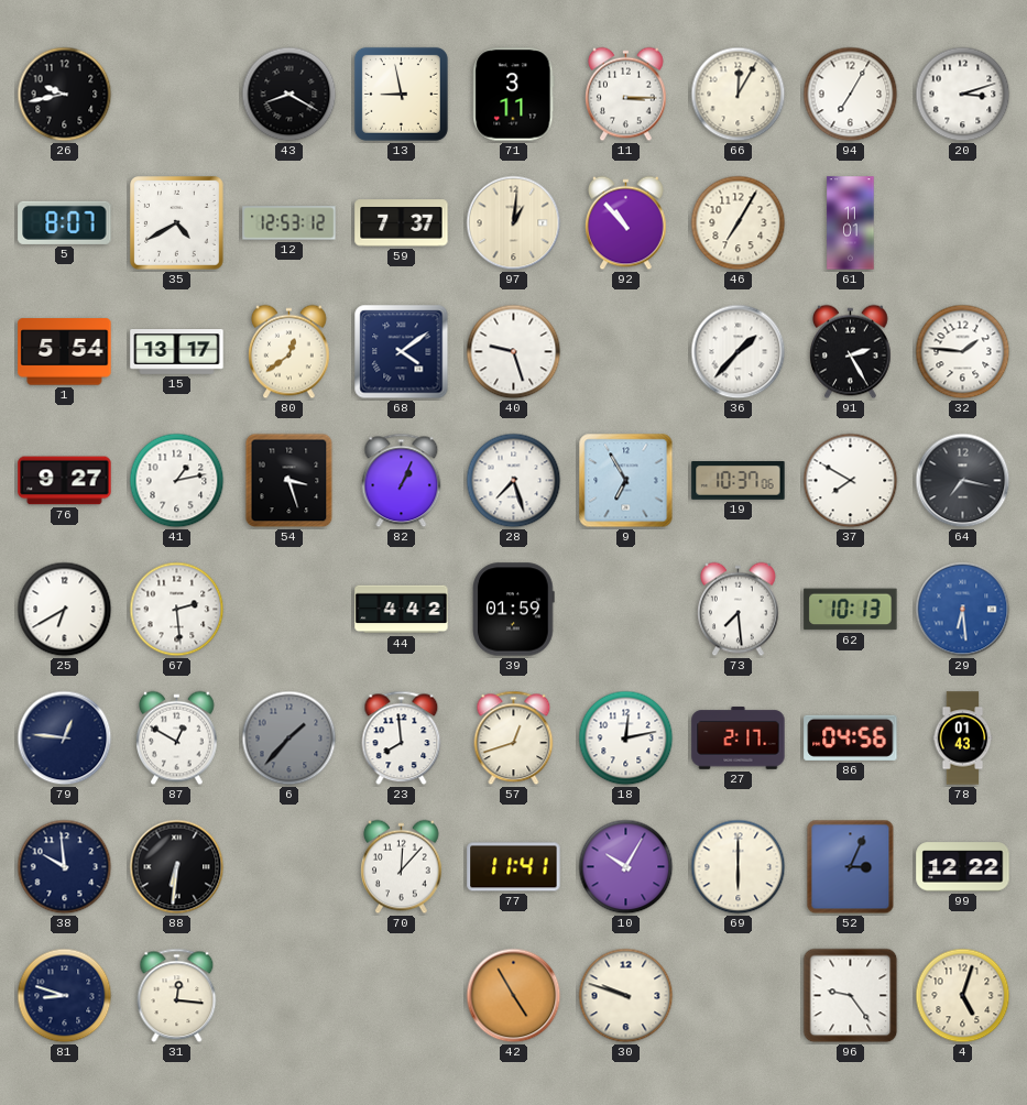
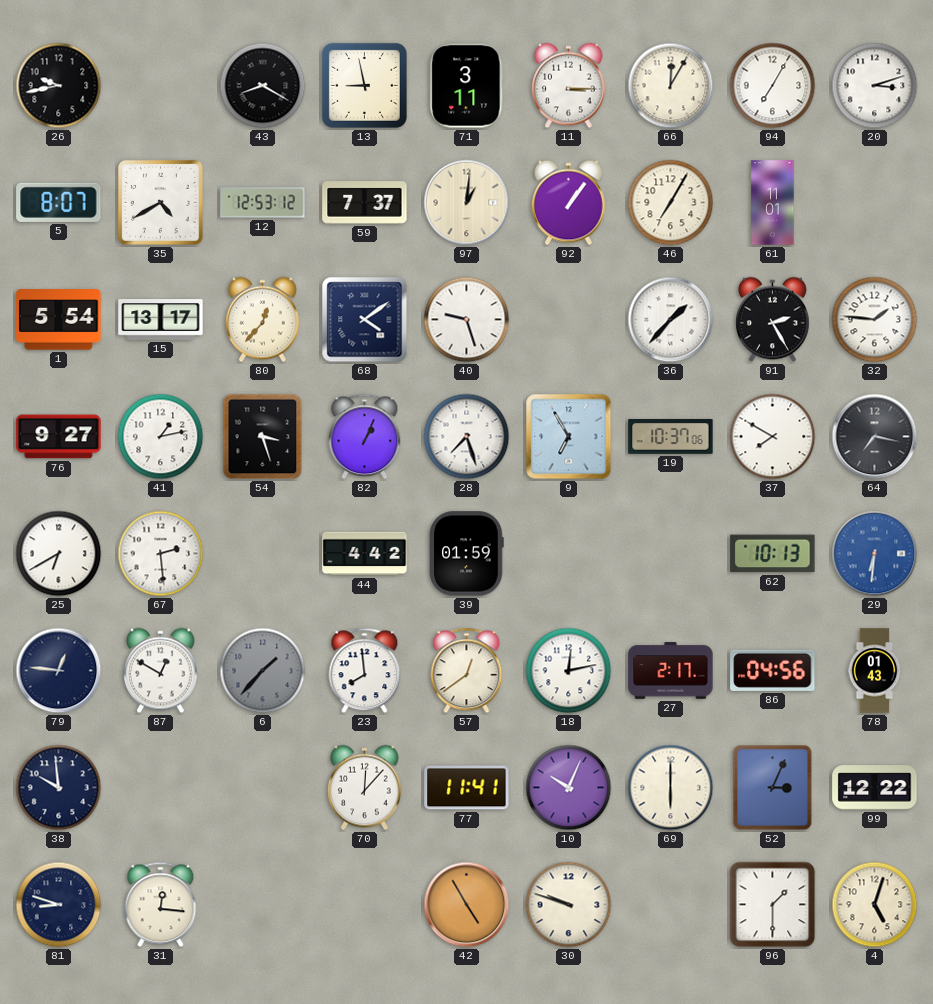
92: 10:53 -> 1:06 (569, 203)
80: 12:39 -> 12:37 (263, 320)
73: 7:29 -> none (739, 610)
29: 6:29 -> 6:31 (875, 554)
57: 12:42 -> 12:39 (467, 671)
88: 6:31 -> none (177, 867)
10: 10:05 -> 10:04 (569, 788)
96: 9:24 -> 1:30 (773, 905)
